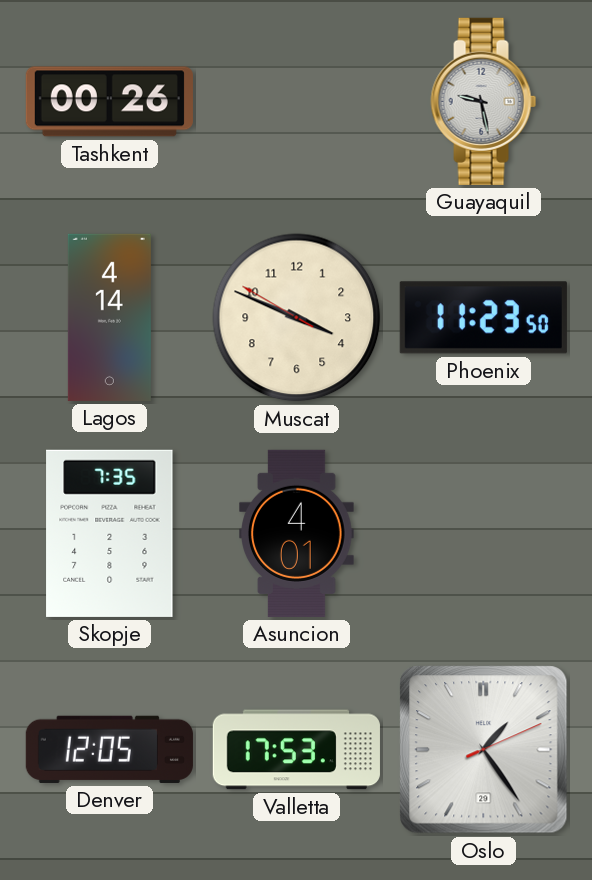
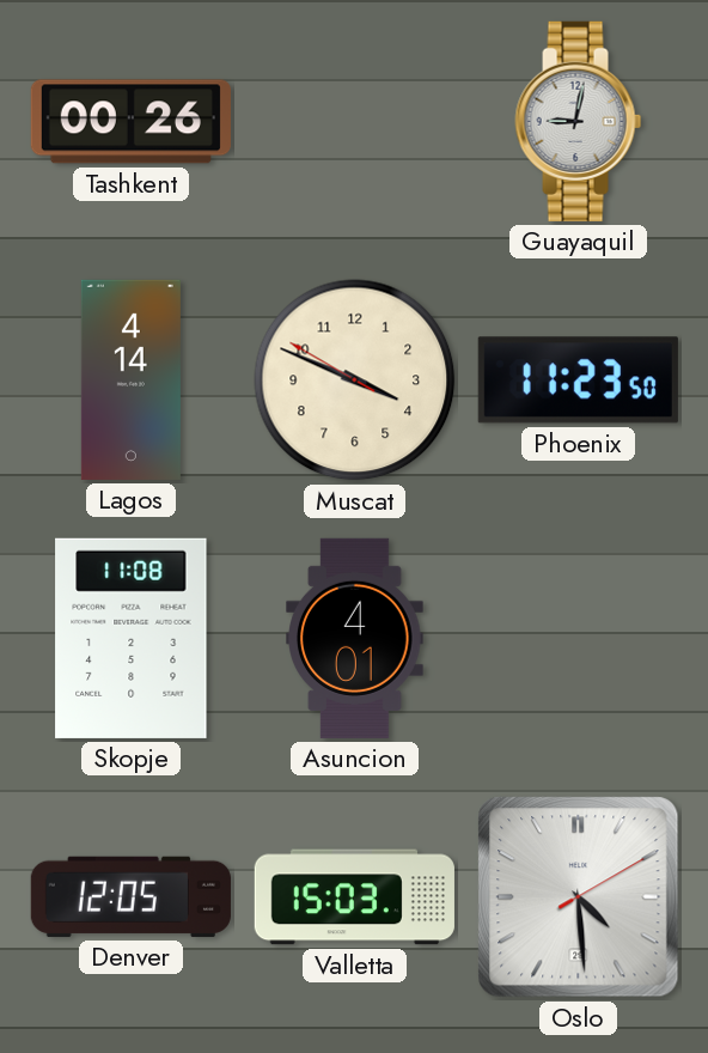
Guayaquil: 9:28 -> 9:02 (579, 121)
Skopje: 7:35 -> 11:08 (132, 638)
Valletta: 17:53 -> 15:03 (354, 897)
Oslo: 1:24 -> 4:29 (579, 897)
